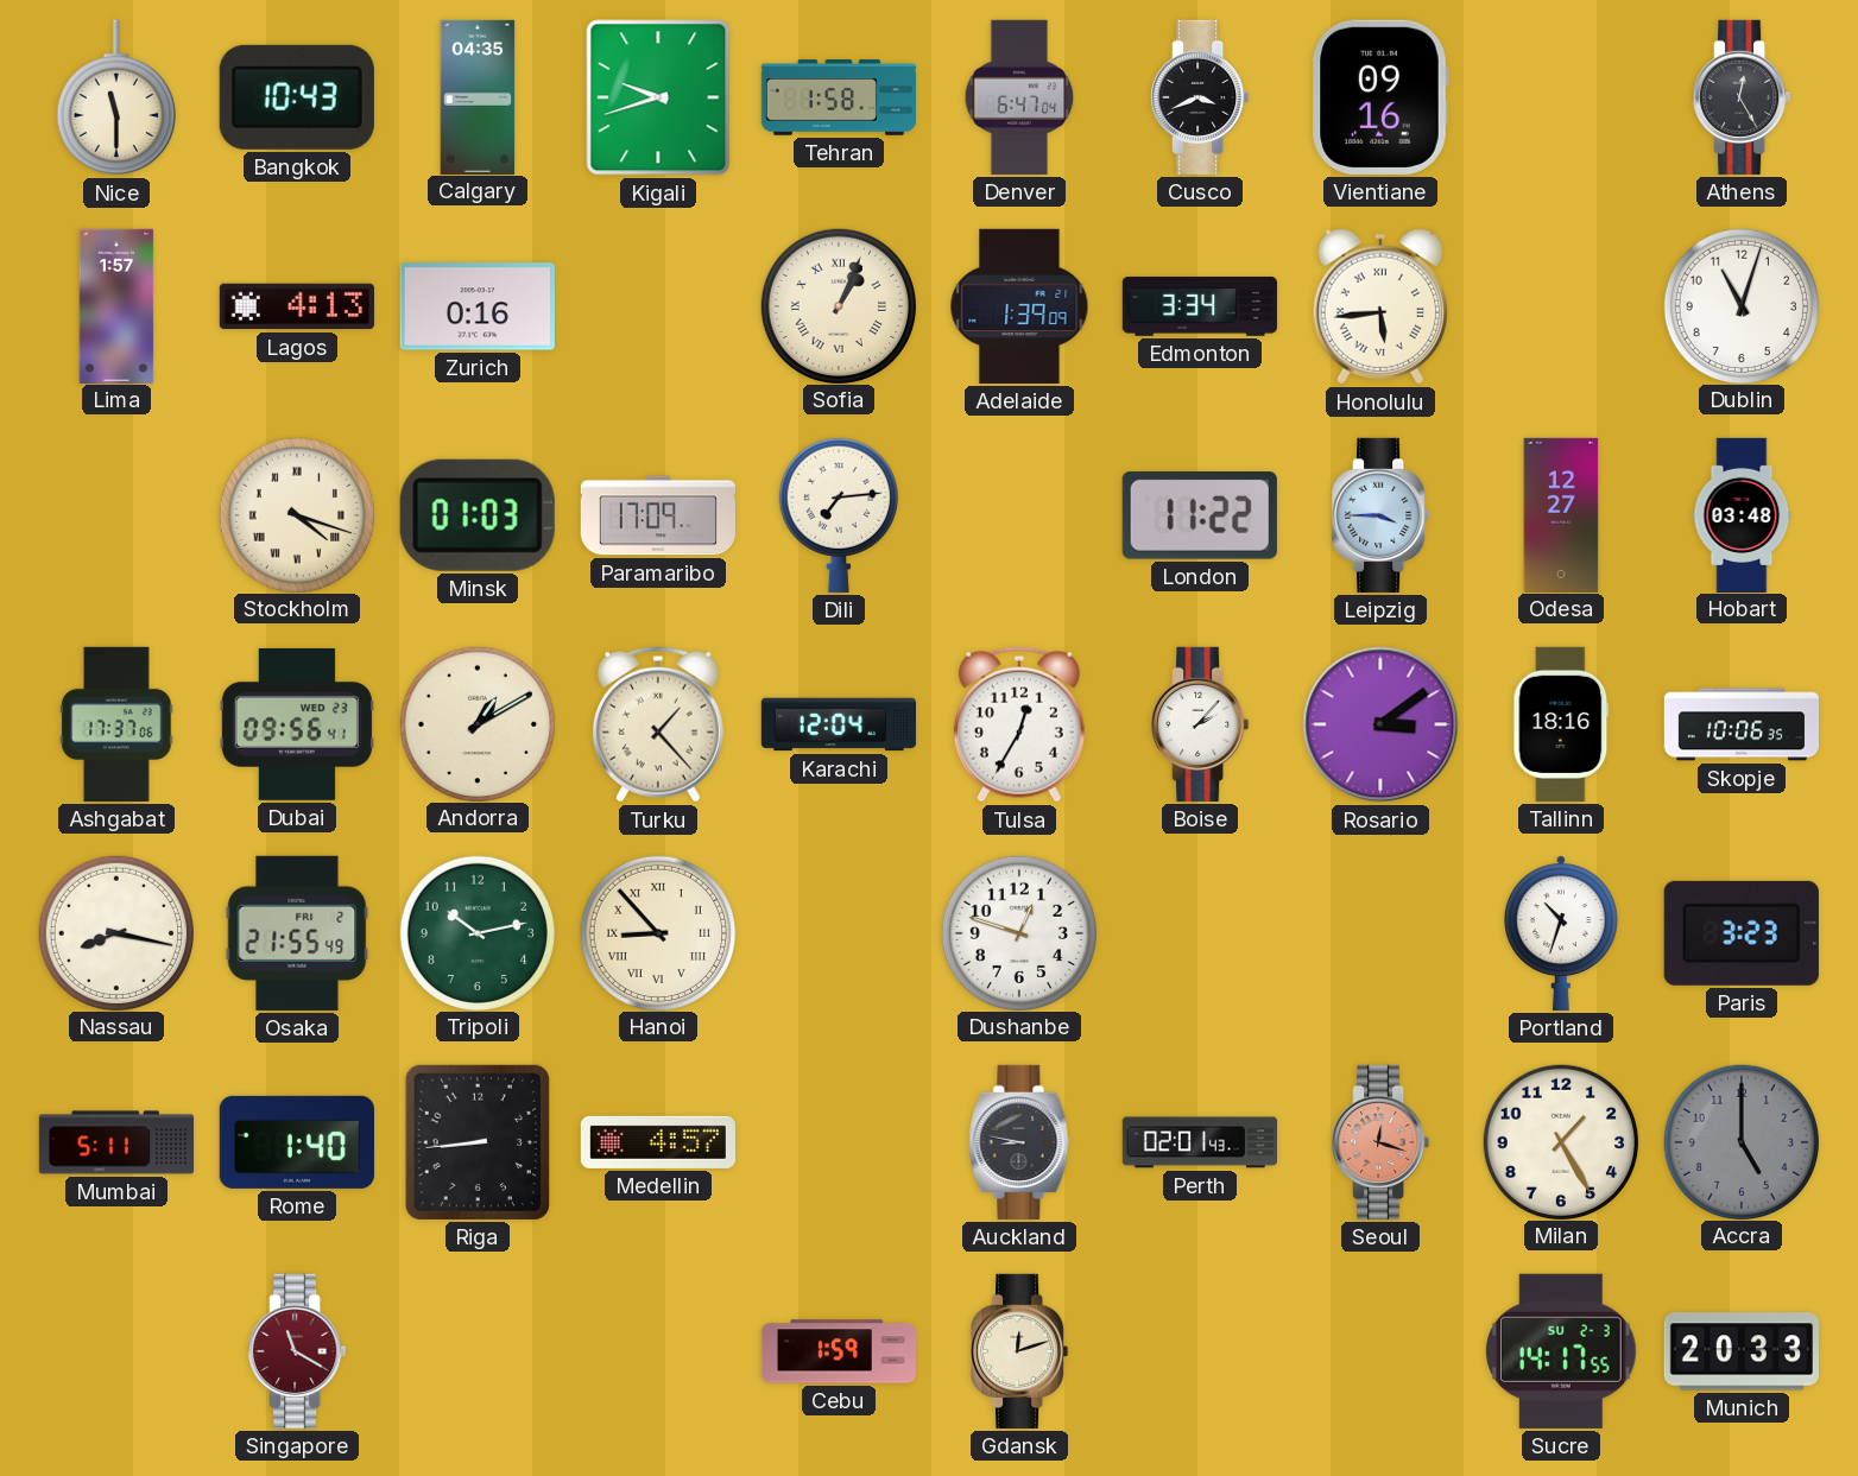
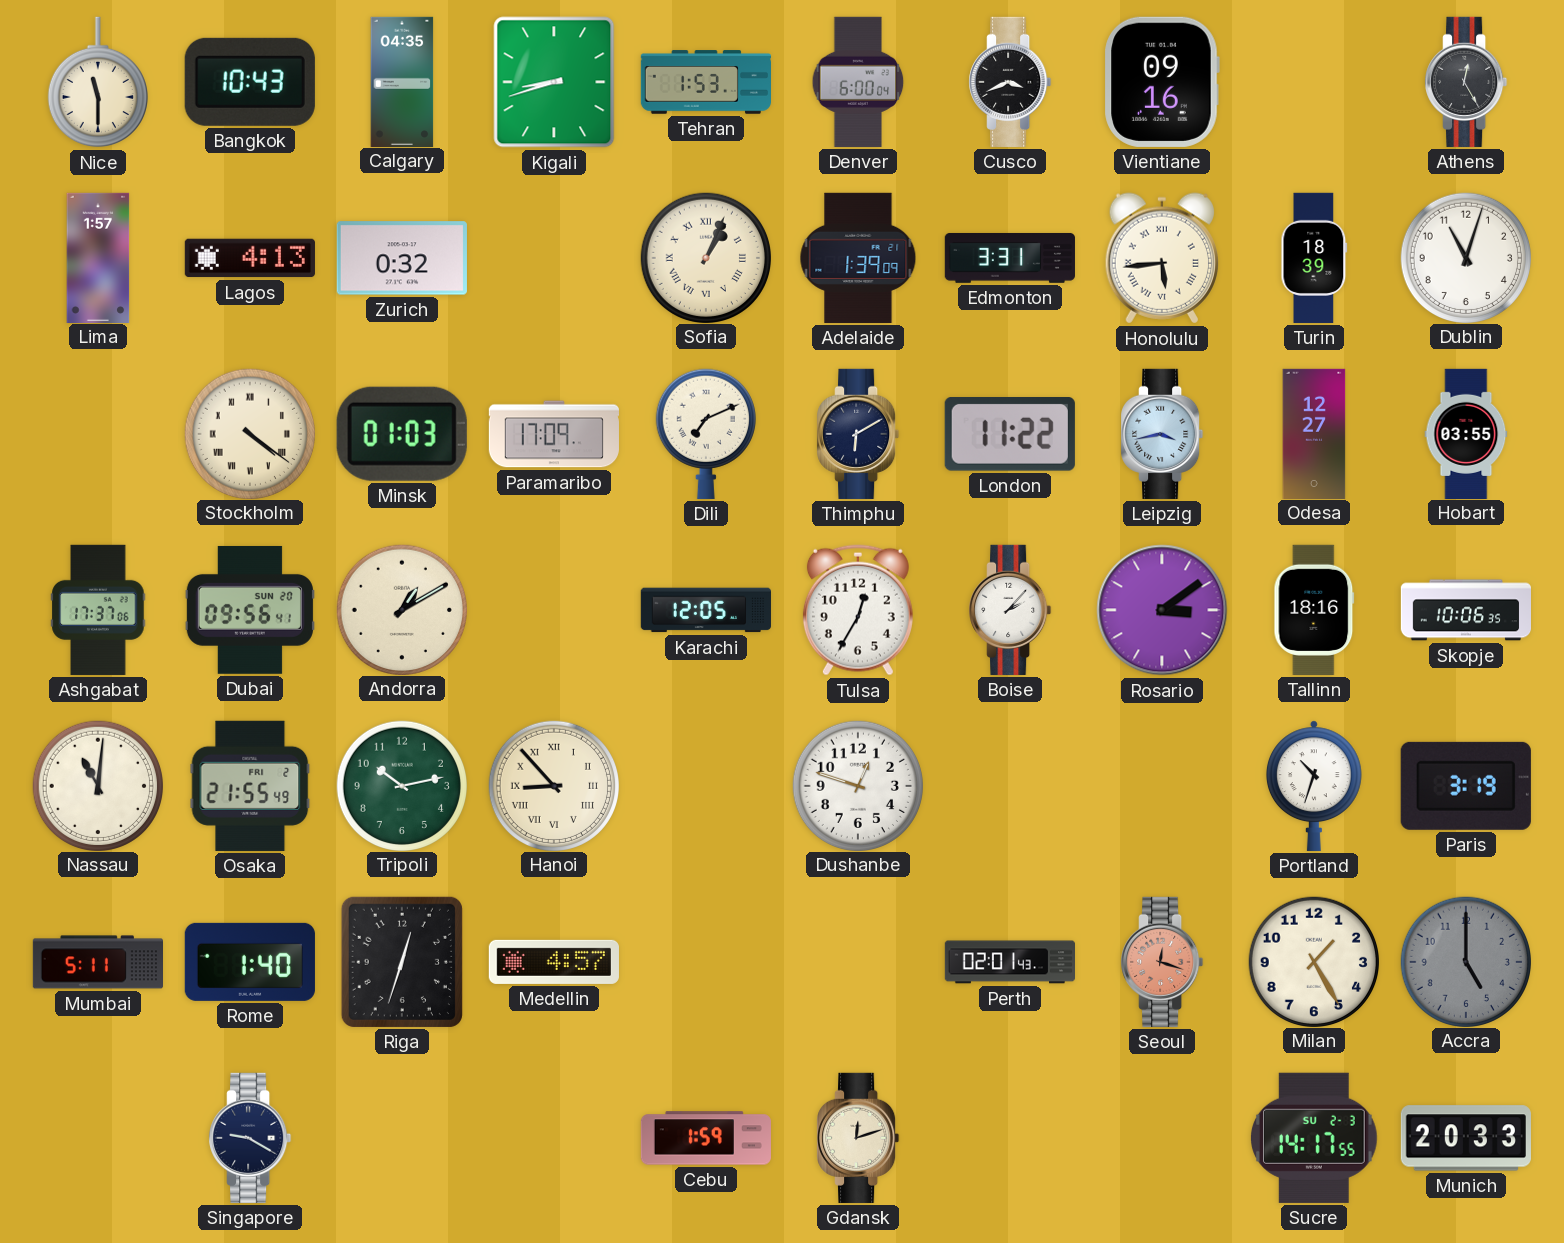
Kigali: 9:42 -> 8:42 (554, 82)
Tehran: 1:58 -> 1:53 (705, 82)
Denver: 6:47 -> 6:00 (858, 82)
Zurich: 0:16 -> 0:32 (402, 258)
Edmonton: 3:34 -> 3:31 (1010, 258)
Turin: none -> 18:39 (1314, 258)
Stockholm: 4:18 -> 4:21 (249, 433)
Dili: 7:14 -> 7:11 (706, 434)
Thimphu: none -> 6:10 (858, 434)
Leipzig: 3:45 -> 3:43 (1162, 434)
Hobart: 03:48 -> 03:55 (1466, 433)
Dubai date: WED 23 -> SUN 20 (250, 610)
Turku: 1:23 -> none (658, 724)
Karachi: 12:04 -> 12:05 (706, 610)
Nassau: 8:17 -> 11:01 (97, 785)
Paris: 3:23 -> 3:19 (1466, 786)
Riga: 8:44 -> 12:33 (402, 962)
Auckland: 8:47 -> none (1019, 1142)
Singapore: 11:20 -> 9:20 (250, 1138)
Singapore dial: burgundy -> navy (250, 1138)
